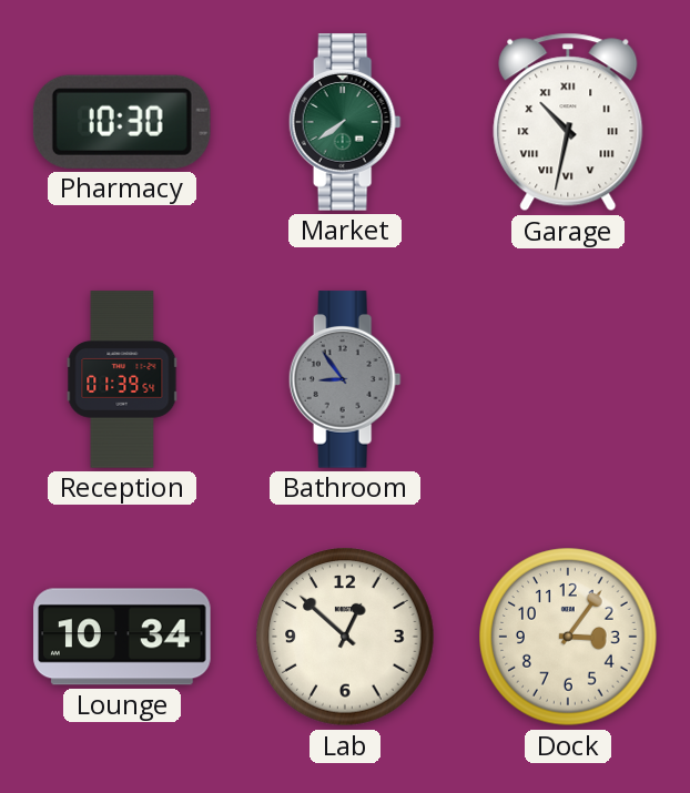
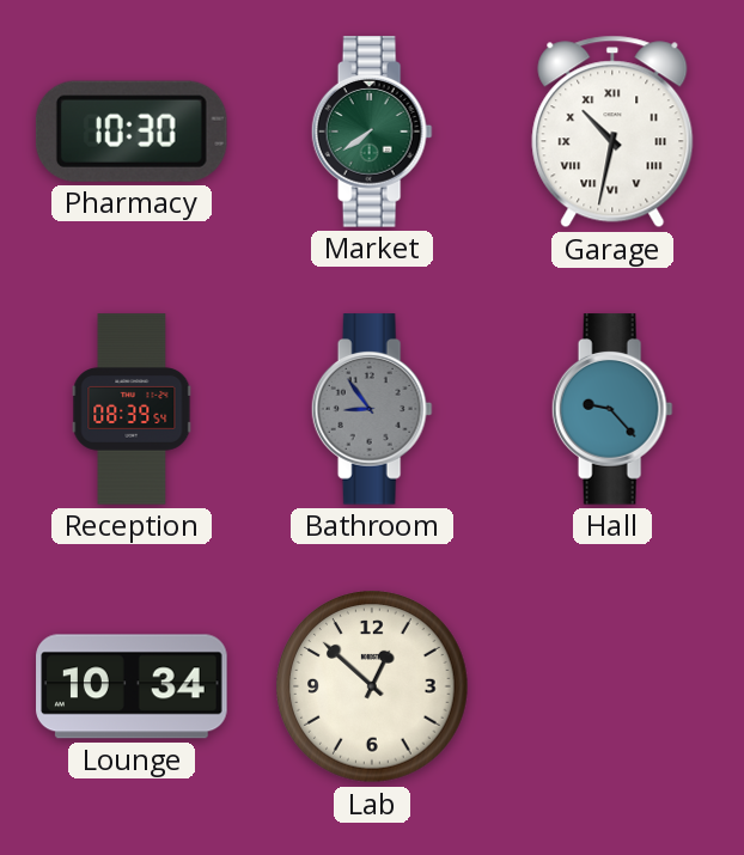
Reception: 01:39 -> 08:39 (132, 409)
Hall: none -> 9:23 (612, 409)
Dock: 3:06 -> none (568, 637)
